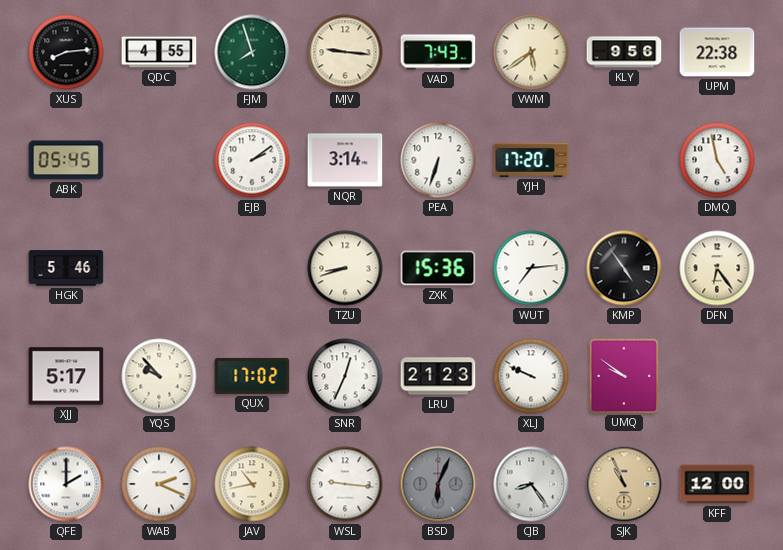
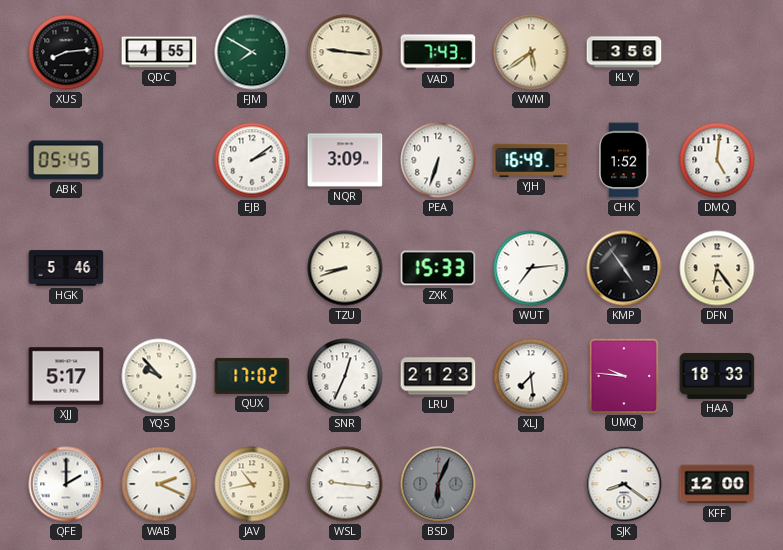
FJM: 7:57 -> 7:50 (252, 52)
KLY: 9:56 -> 3:56 (624, 52)
UPM: 22:38 -> none (717, 52)
NQR: 3:14 -> 3:09 (345, 160)
YJH: 17:20 -> 16:49 (531, 160)
CHK: none -> 1:52 (624, 160)
DMQ: 4:58 -> 5:01 (717, 160)
ZXK: 15:36 -> 15:33 (438, 268)
XLJ: 9:49 -> 7:29 (531, 376)
UMQ: 9:51 -> 9:46 (623, 375)
HAA: none -> 18:33 (717, 376)
CJB: 8:24 -> none (531, 484)
SJK: 10:56 -> 8:21 (624, 484)
SJK dial: champagne -> white (624, 484)
